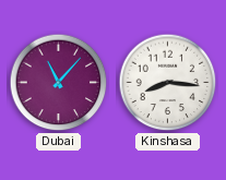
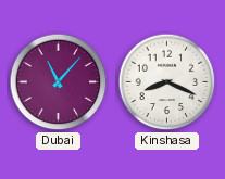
Kinshasa: 8:16 -> 8:19 (167, 82)
